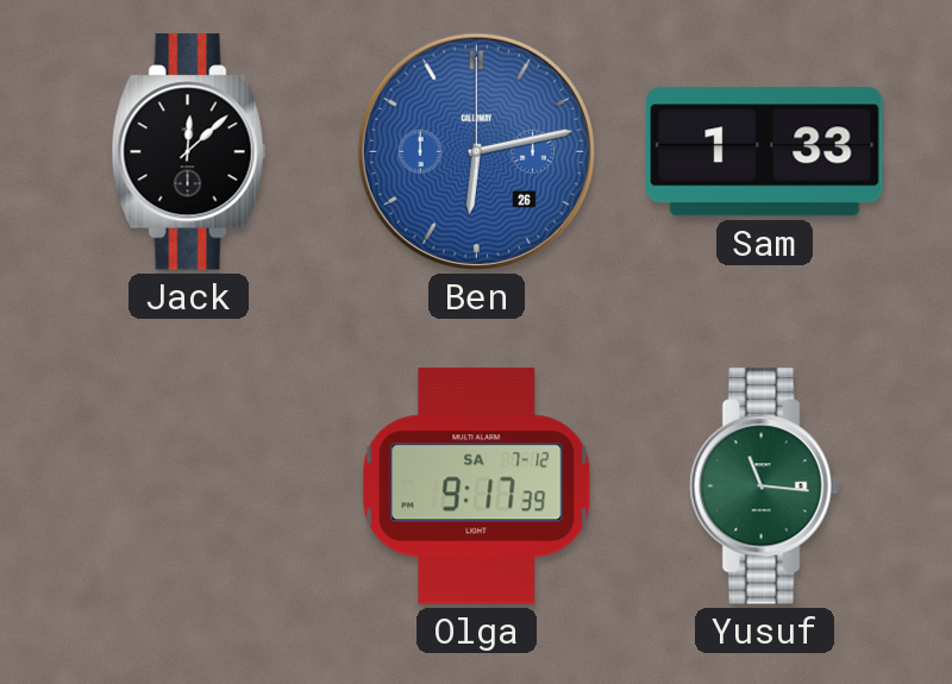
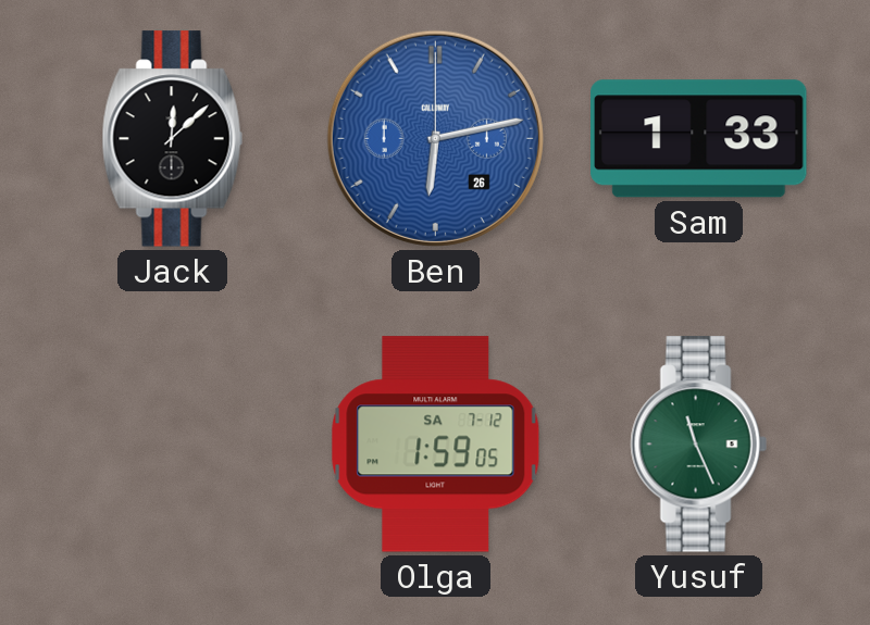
Olga: 9:17 -> 1:59 (436, 445)
Yusuf: 11:16 -> 11:26 (698, 445)
